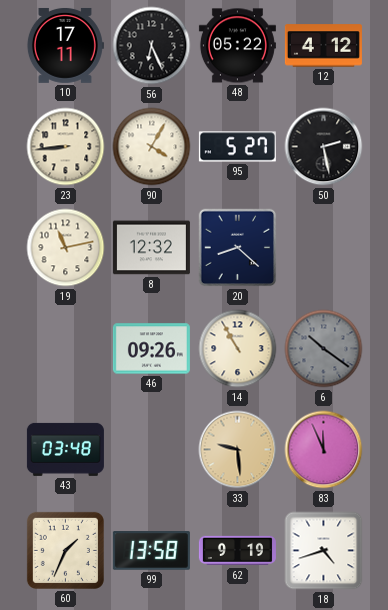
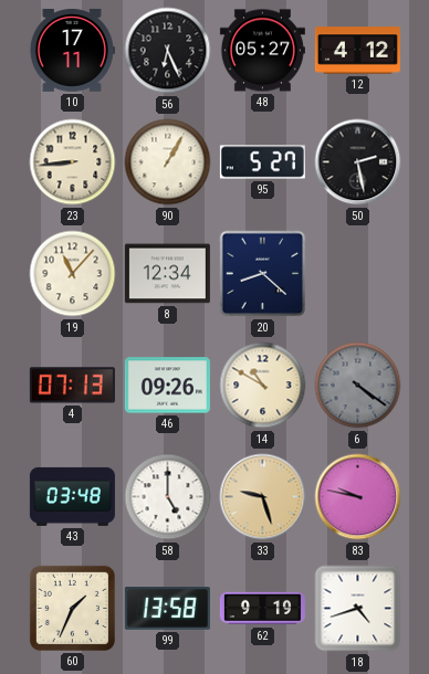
48: 05:22 -> 05:27 (262, 51)
90: 4:05 -> 1:05 (168, 162)
19: 11:13 -> 11:07 (73, 274)
8: 12:32 -> 12:34 (167, 274)
4: none -> 07:13 (72, 386)
14: 10:55 -> 10:50 (263, 386)
6: 10:21 -> 4:21 (358, 386)
58: none -> 5:00 (168, 497)
33: 9:29 -> 9:27 (263, 497)
83: 11:56 -> 9:47 (358, 497)
